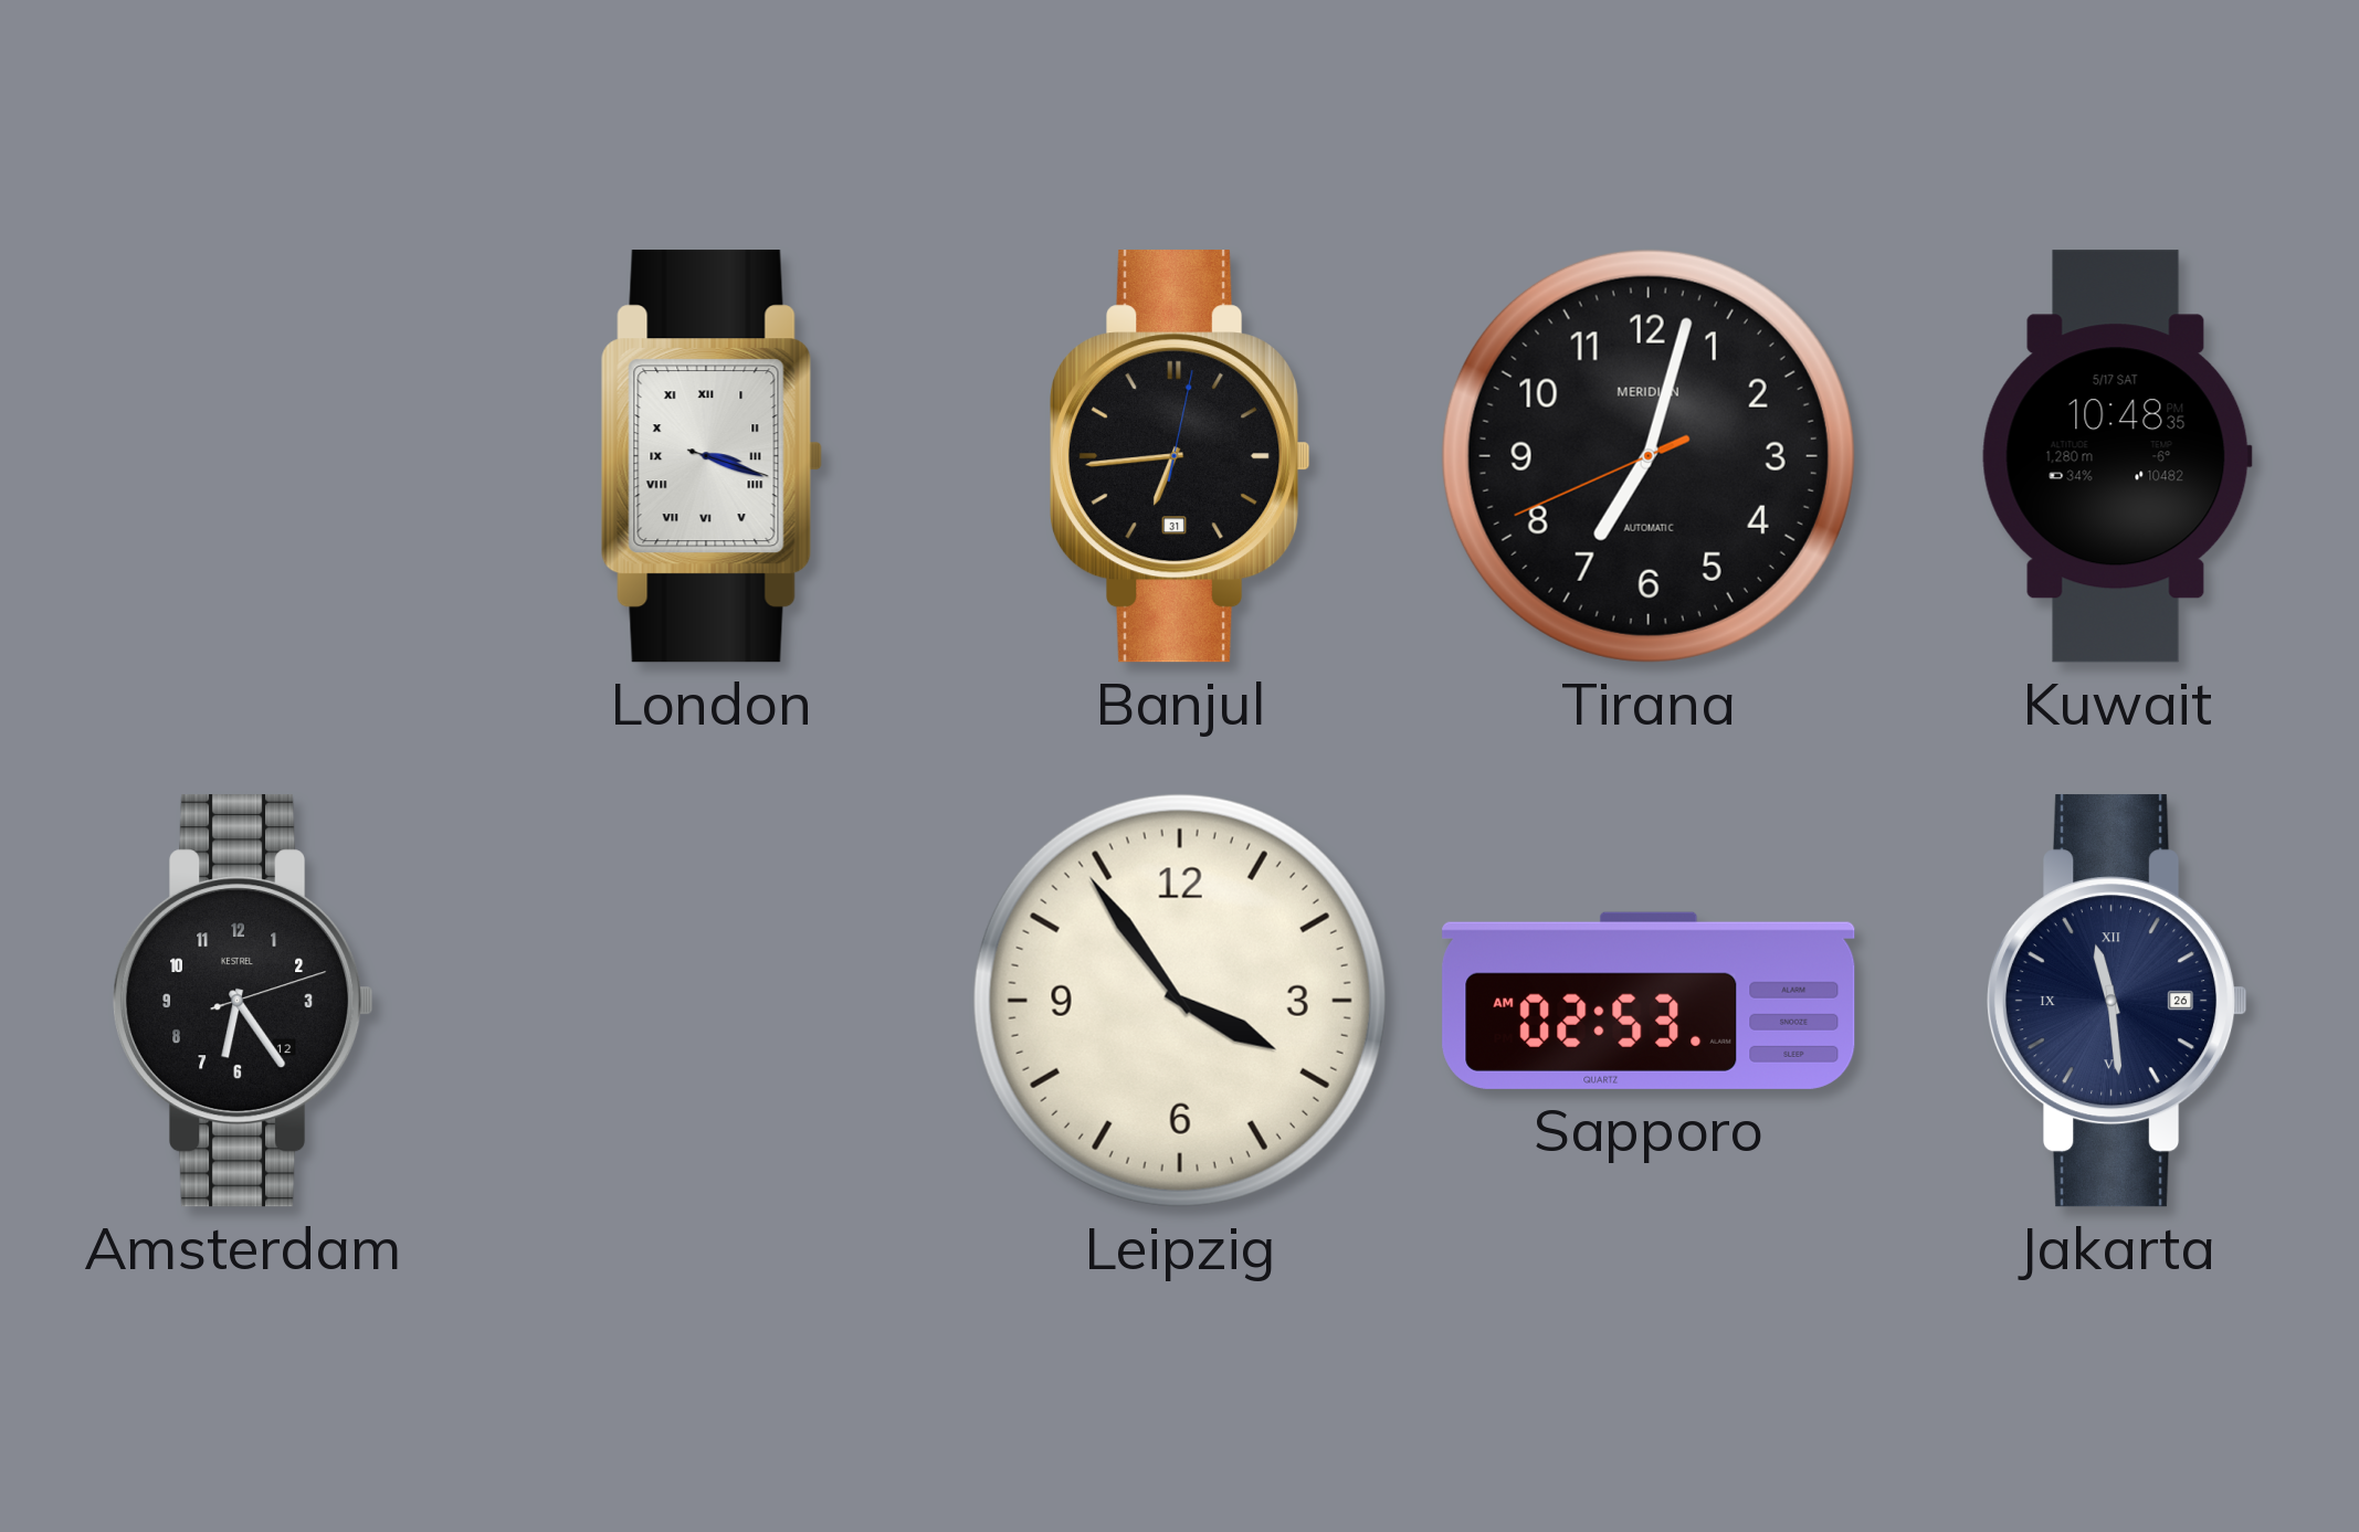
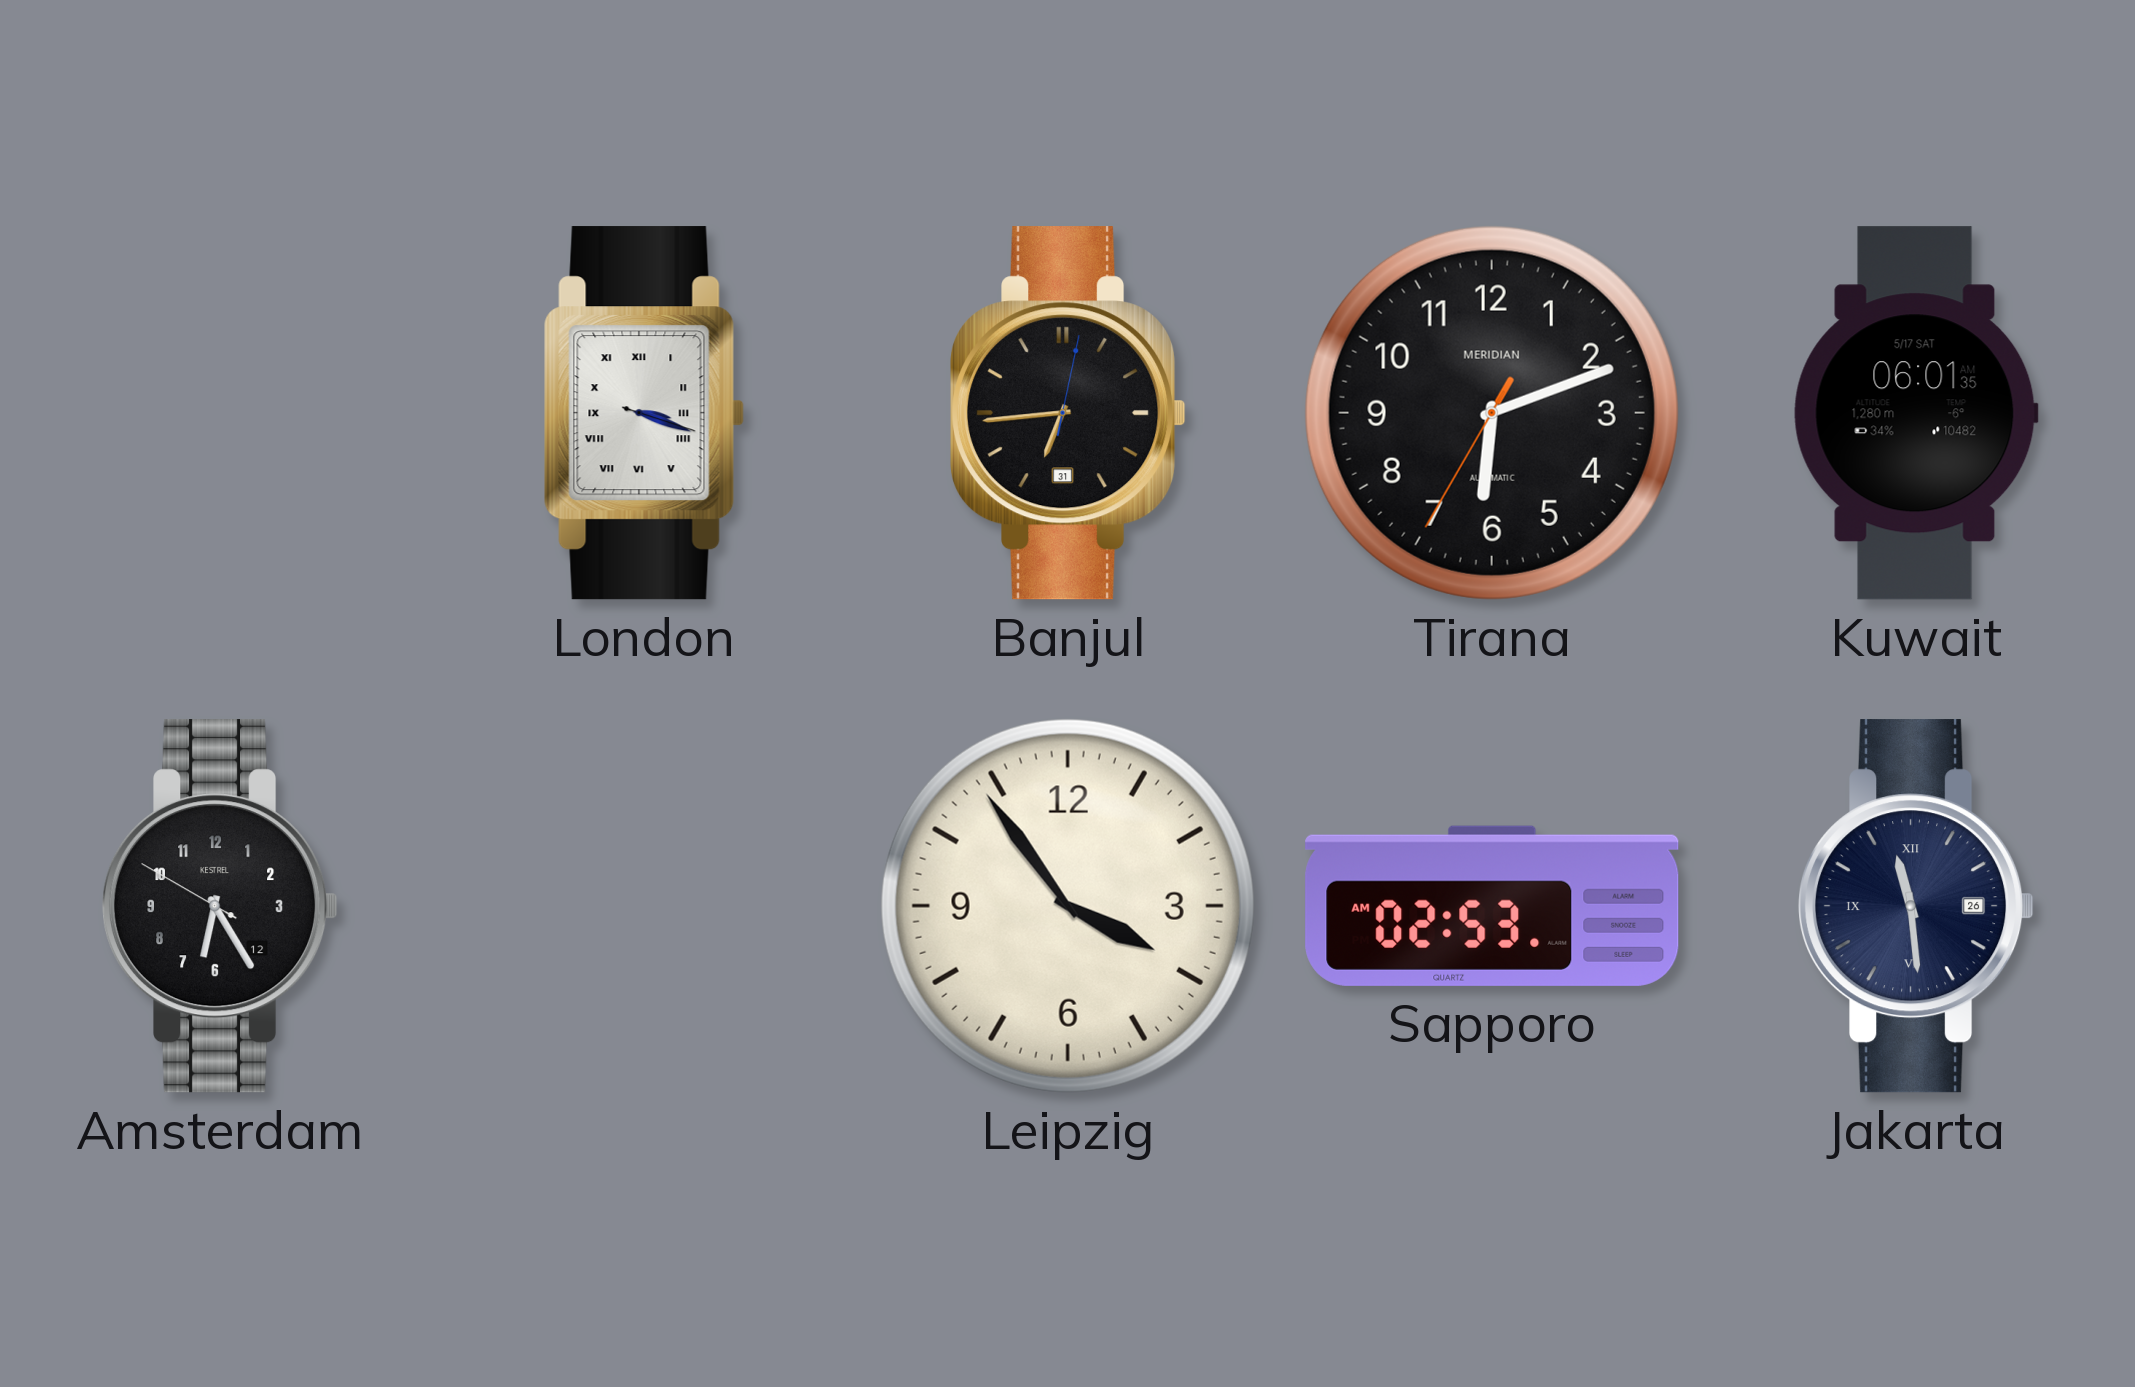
Tirana: 7:02 -> 6:11 (1492, 413)
Kuwait: 10:48 -> 06:01 (1916, 413)
Amsterdam: 6:24:12 -> 6:24:50 (221, 906)
